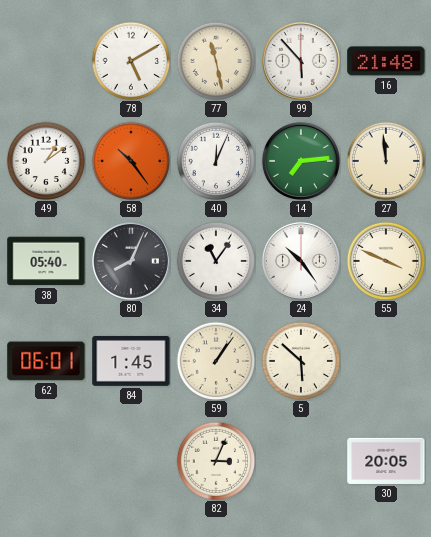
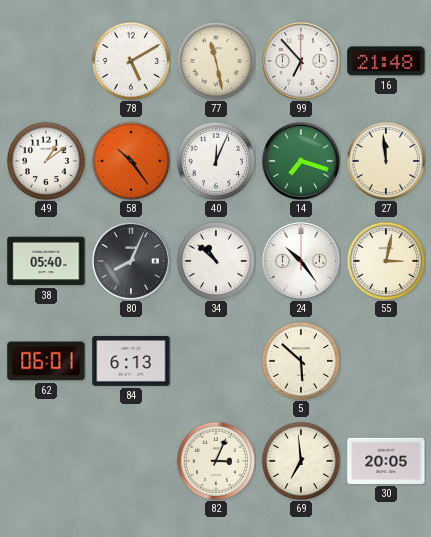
99: 5:53 -> 6:53 (301, 61)
14: 7:14 -> 7:18 (301, 161)
34: 11:06 -> 10:52 (216, 261)
55: 3:49 -> 3:02 (386, 261)
84: 1:45 -> 6:13 (131, 361)
59: 1:06 -> none (216, 361)
69: none -> 6:59 (301, 461)
